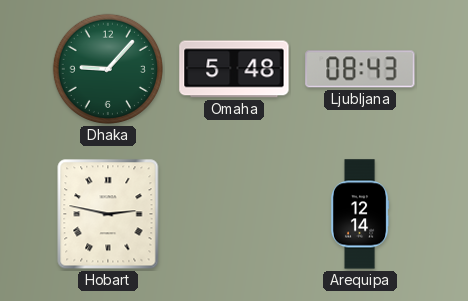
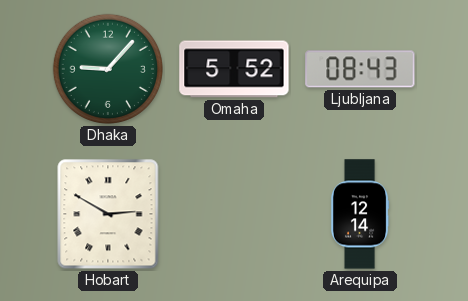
Omaha: 5:48 -> 5:52 (234, 69)
Hobart: 2:47 -> 2:50 (108, 214)
